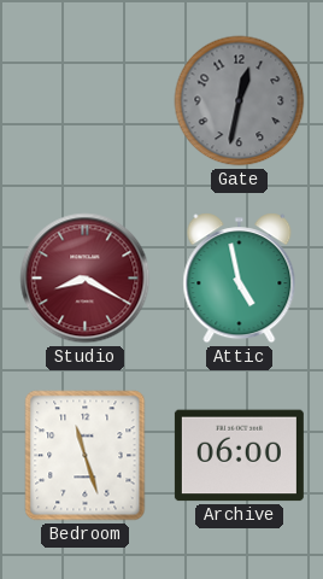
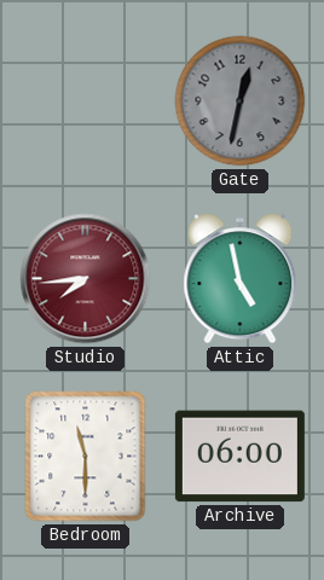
Studio: 8:20 -> 7:44 (86, 279)
Bedroom: 11:27 -> 11:30 (86, 457)
